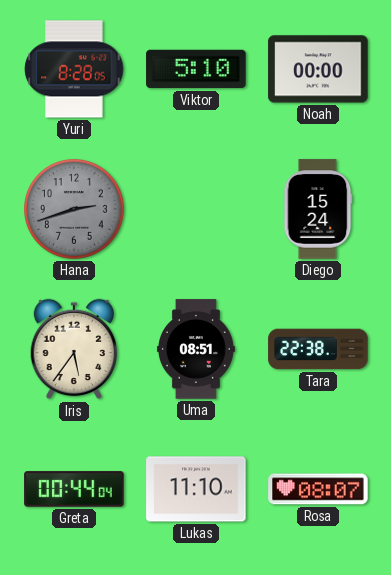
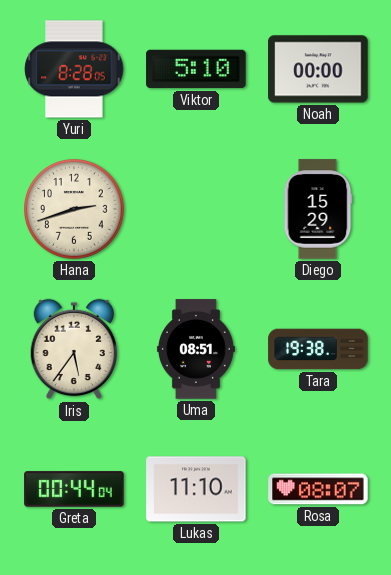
Hana dial: grey -> cream (75, 210)
Diego: 15:24 -> 15:29 (318, 209)
Tara: 22:38 -> 19:38 (318, 349)
